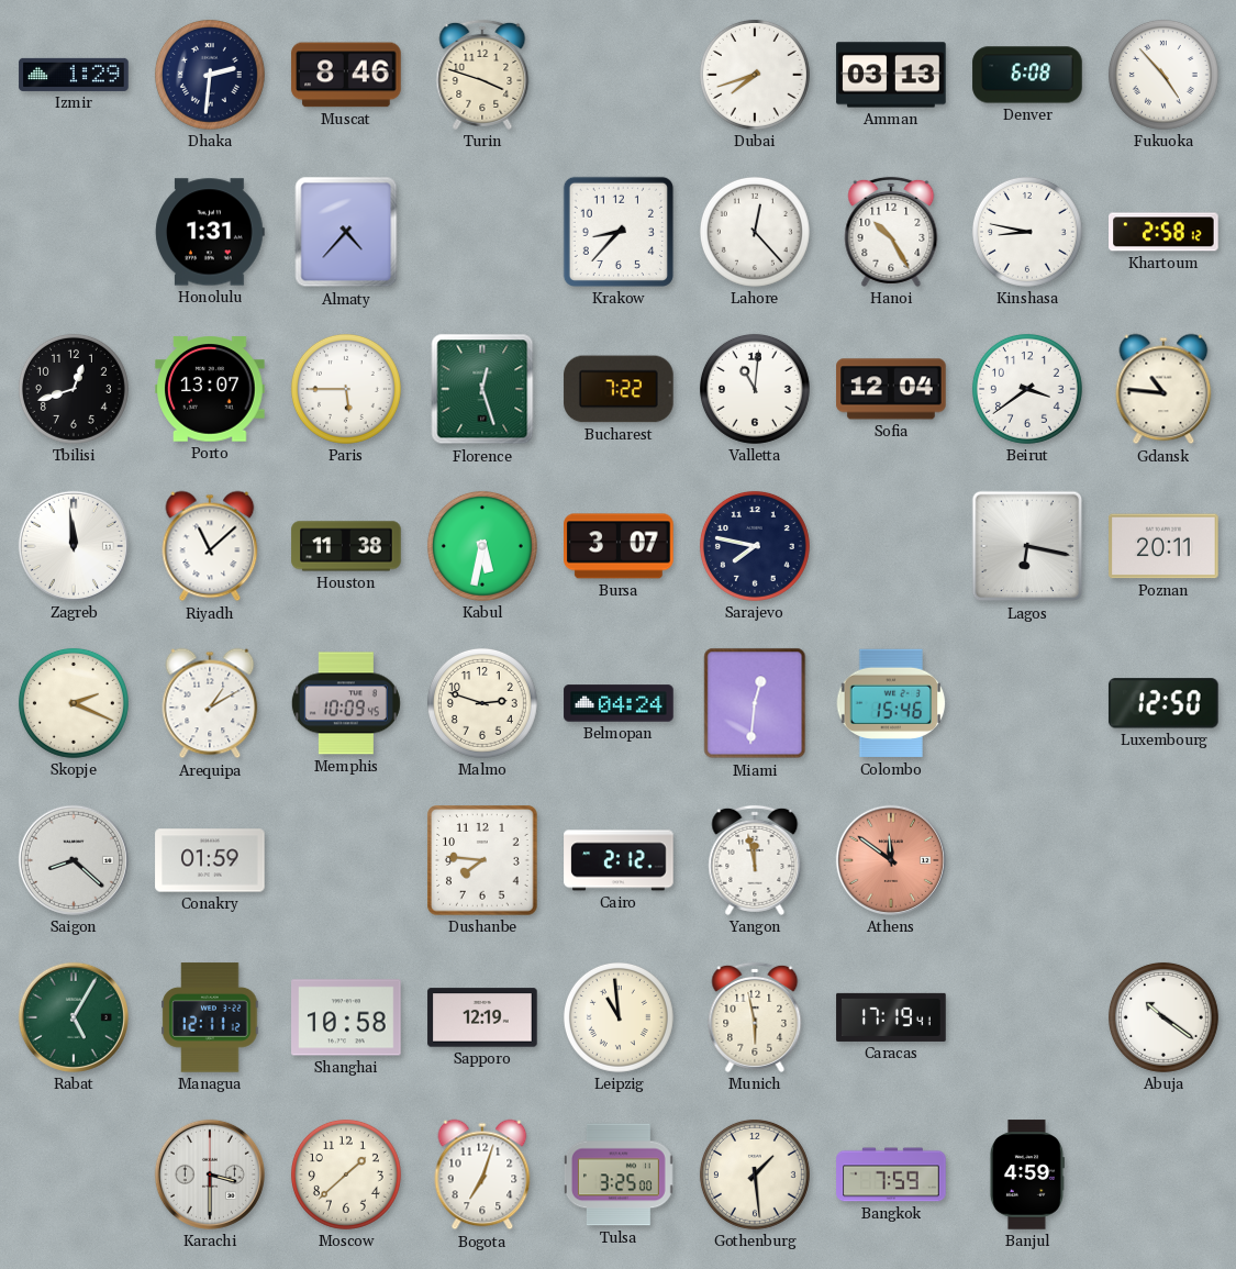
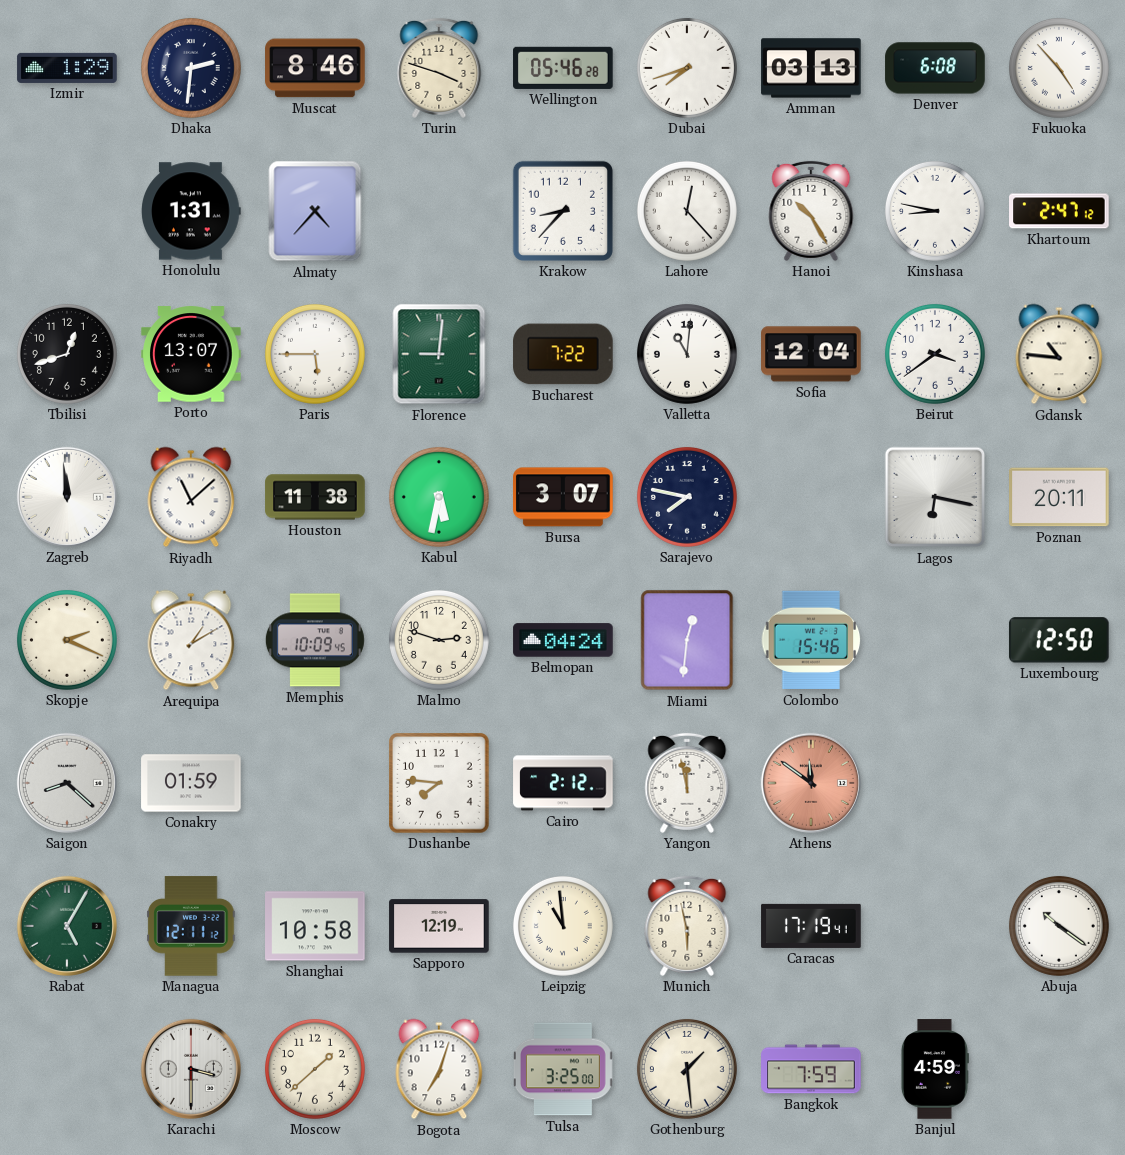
Wellington: none -> 05:46 (563, 68)
Khartoum: 2:58 -> 2:47 (1059, 211)
Florence: 12:27 -> 9:01 (439, 354)
